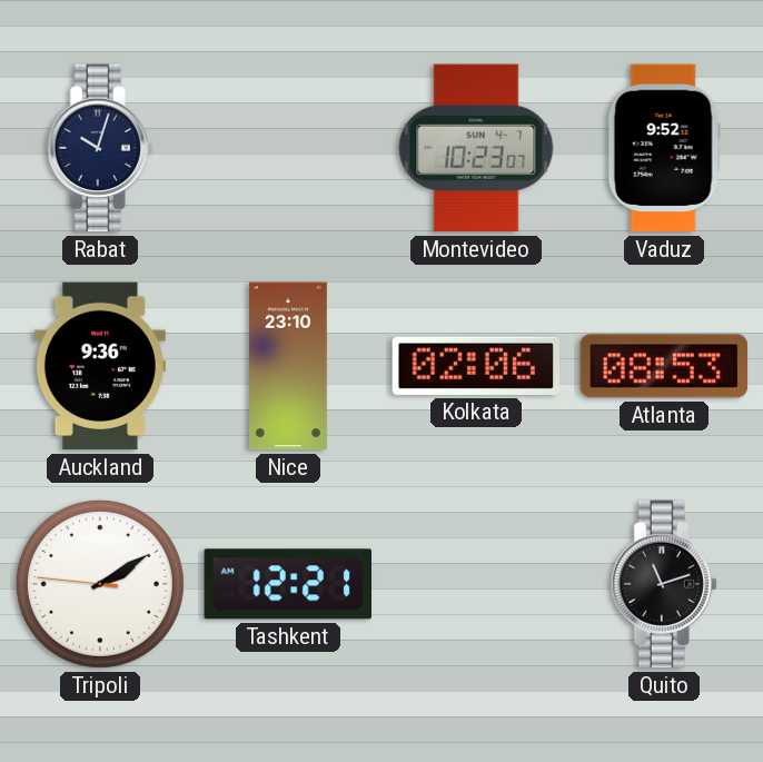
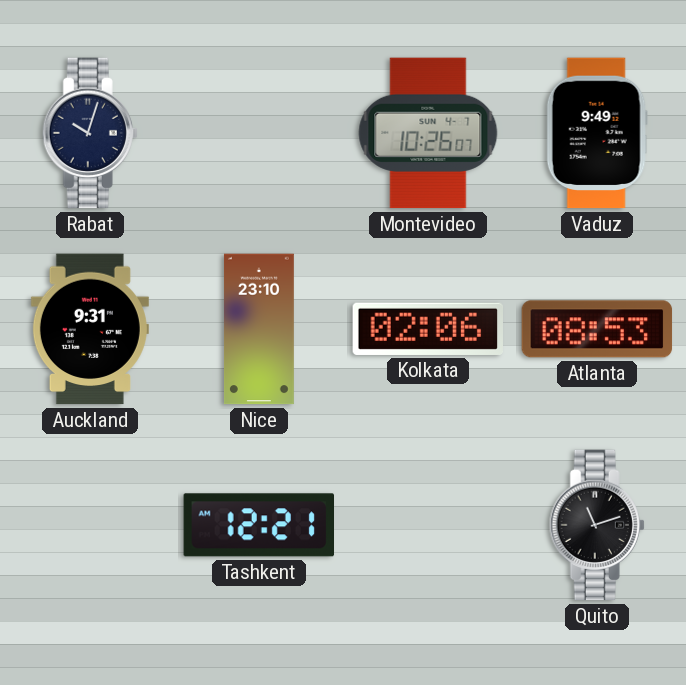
Montevideo: 10:23 -> 10:26 (428, 133)
Vaduz: 9:52 -> 9:49 (597, 133)
Auckland: 9:36 -> 9:31 (90, 329)
Tripoli: 2:09 -> none (100, 584)
